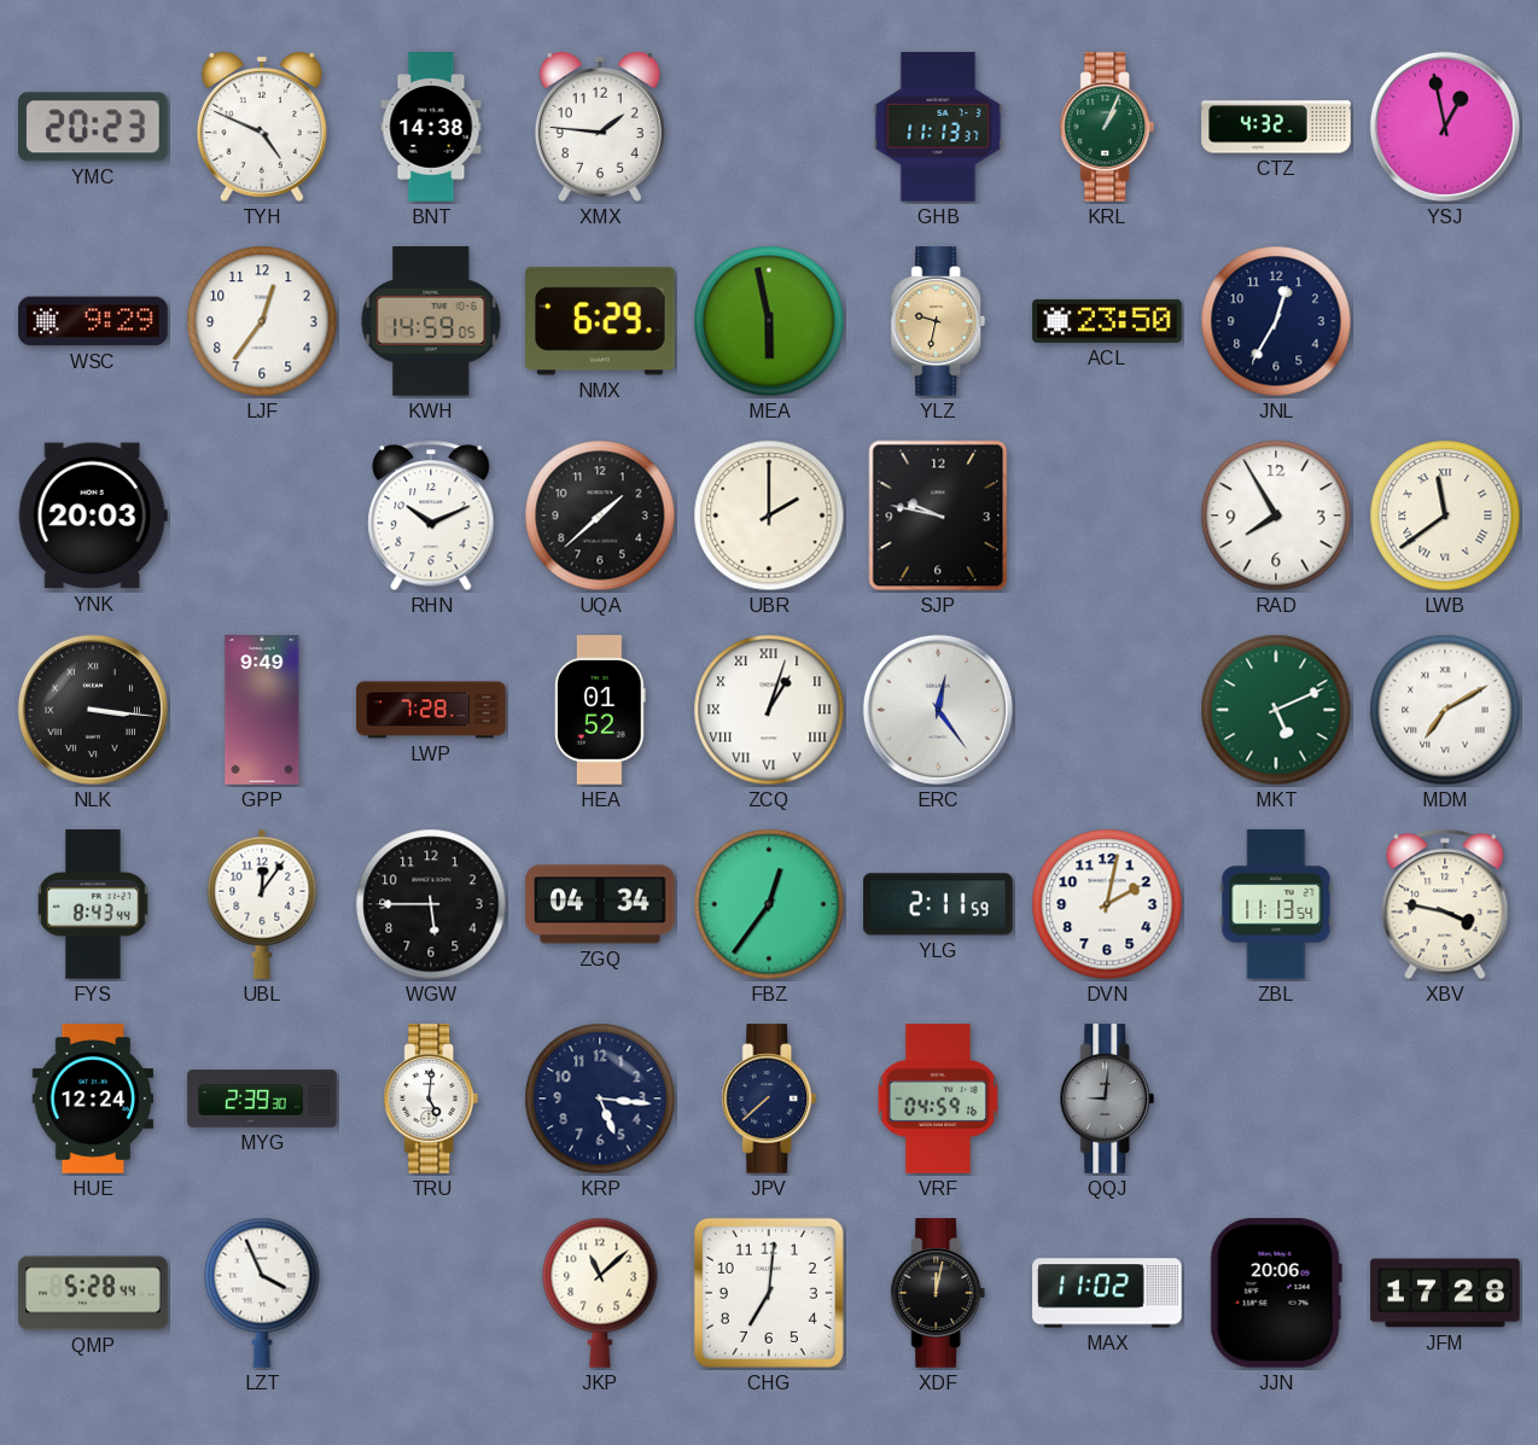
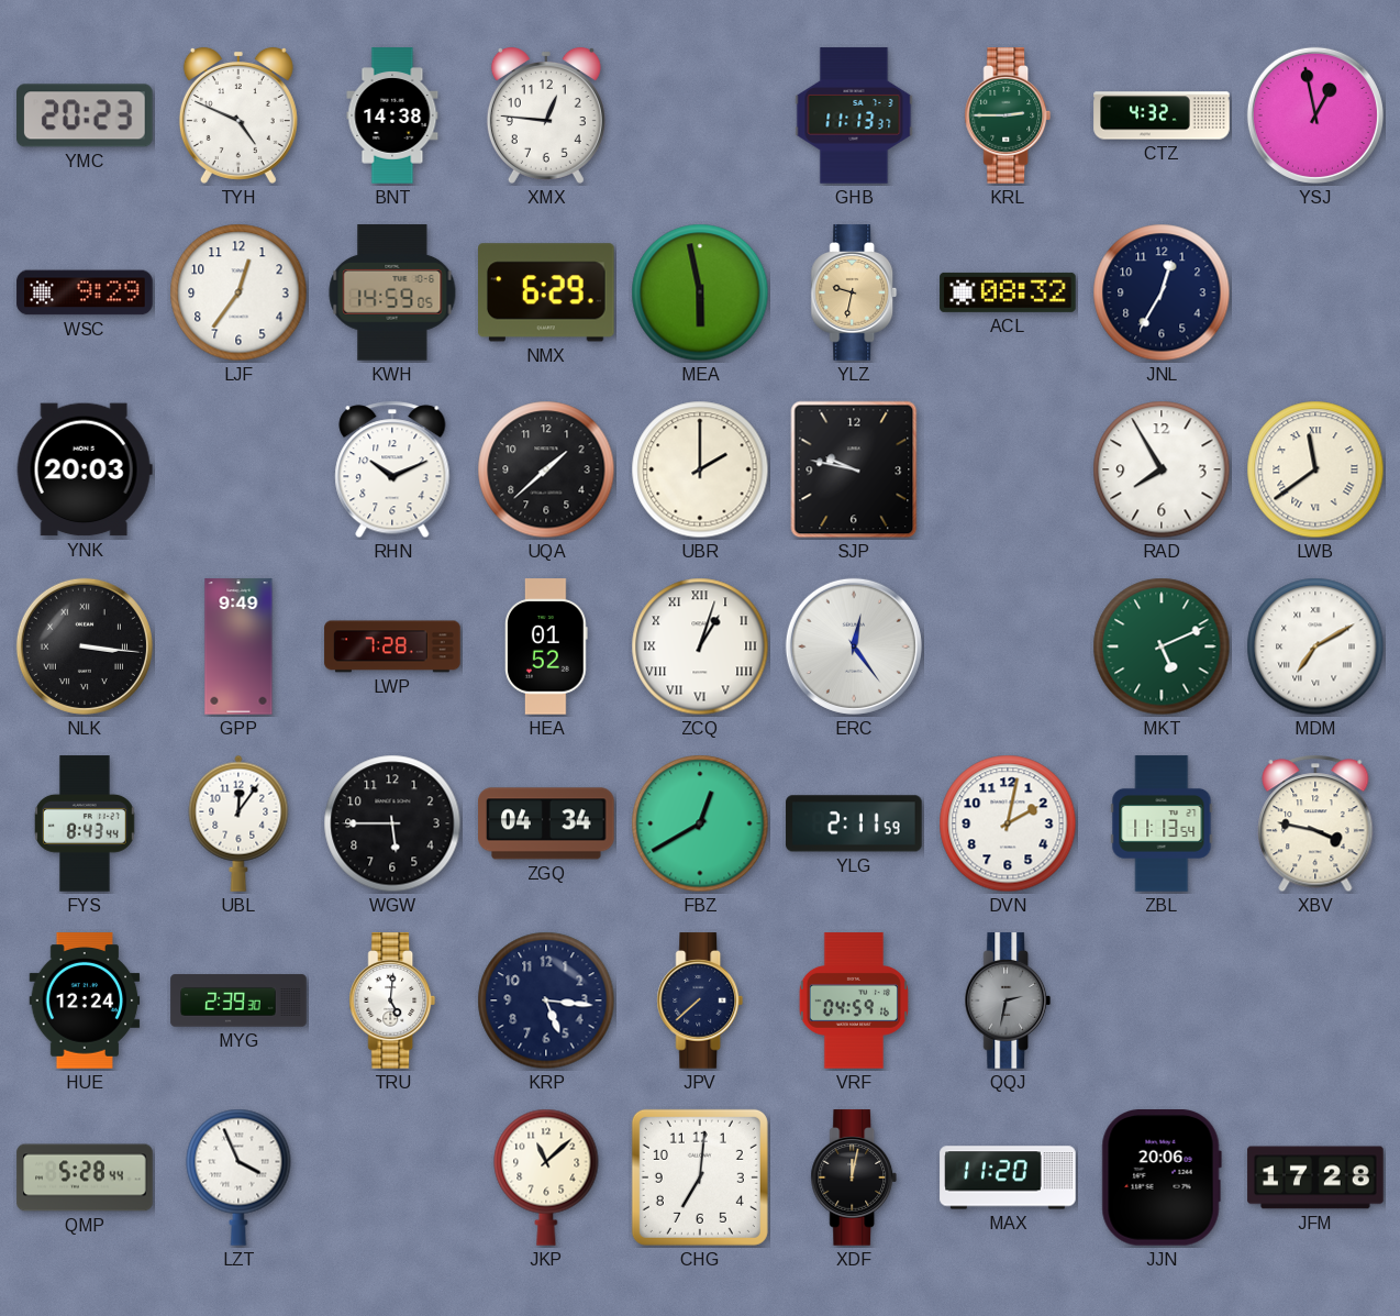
XMX: 1:46 -> 12:46 (546, 115)
KRL: 1:04 -> 2:45 (1008, 115)
ACL: 23:50 -> 08:32 (1008, 292)
FBZ: 12:36 -> 12:40 (700, 823)
QQJ: 9:01 -> 2:32 (1008, 1000)
MAX: 11:02 -> 11:20 (1008, 1177)
